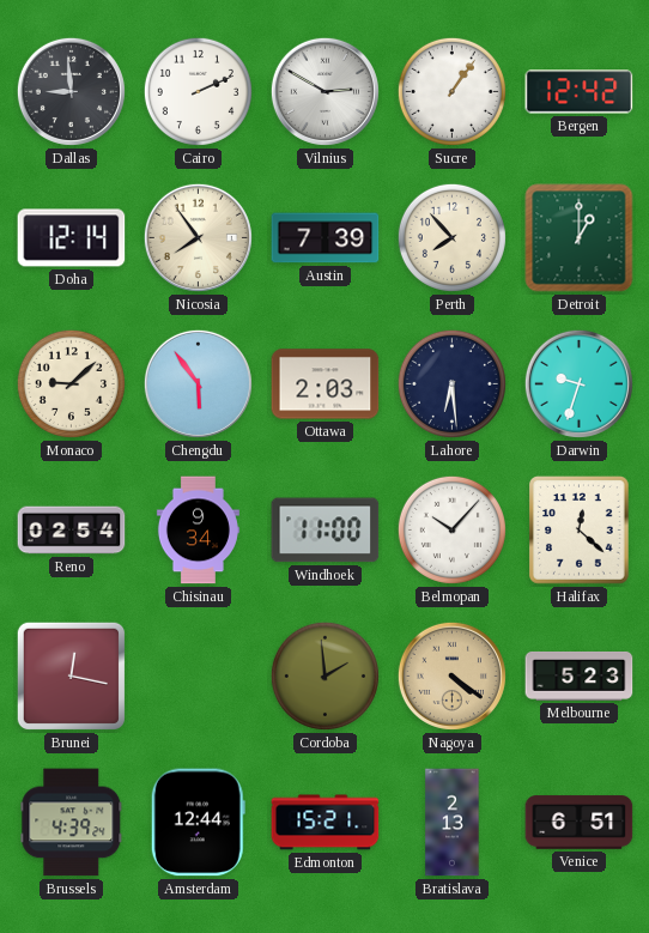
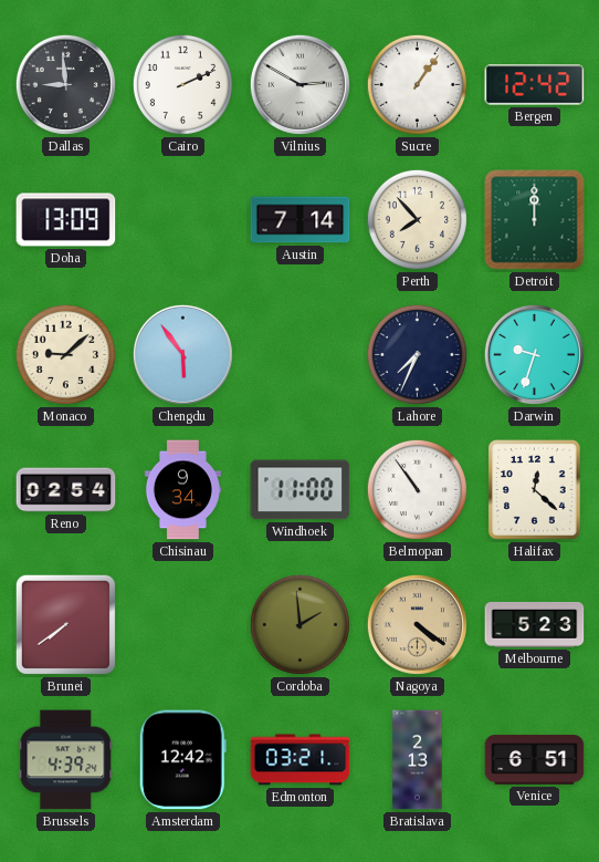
Doha: 12:14 -> 13:09 (66, 220)
Nicosia: 7:54 -> none (198, 237)
Austin: 7:39 -> 7:14 (301, 220)
Detroit: 1:00 -> 12:00 (535, 220)
Ottawa: 2:03 -> none (326, 384)
Lahore: 6:29 -> 7:34 (417, 354)
Belmopan: 10:07 -> 10:54 (417, 489)
Brunei: 12:17 -> 7:39 (65, 624)
Amsterdam: 12:44 -> 12:42 (182, 760)
Edmonton: 15:21 -> 03:21 (301, 760)
